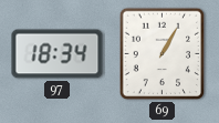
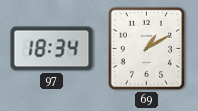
69: 1:05 -> 1:10 (147, 49)
